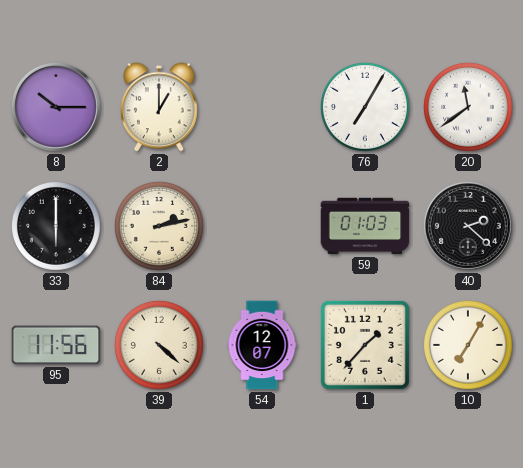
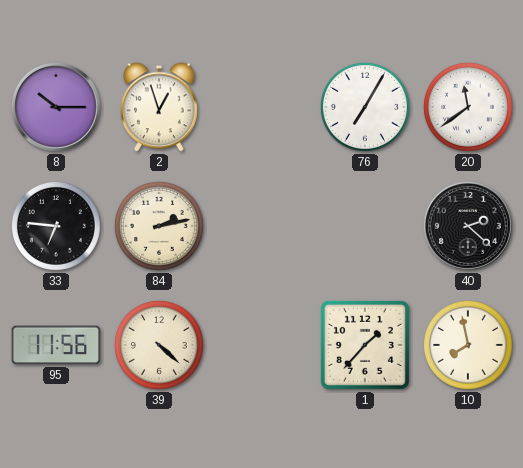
2: 1:00 -> 12:57 (159, 107)
33: 6:00 -> 6:46 (56, 226)
59: 01:03 -> none (365, 226)
54: 12:07 -> none (262, 345)
10: 7:05 -> 7:58 (468, 345)
